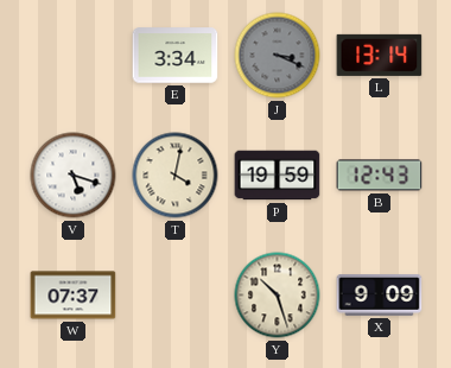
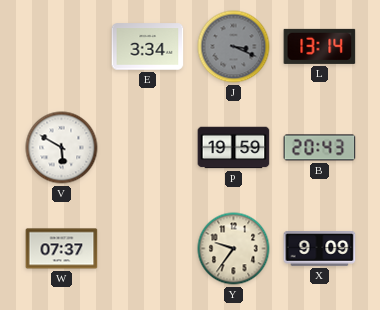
V: 5:18 -> 5:50 (62, 148)
T: 4:02 -> none (176, 176)
B: 12:43 -> 20:43 (320, 148)
Y: 10:27 -> 9:36 (234, 249)
